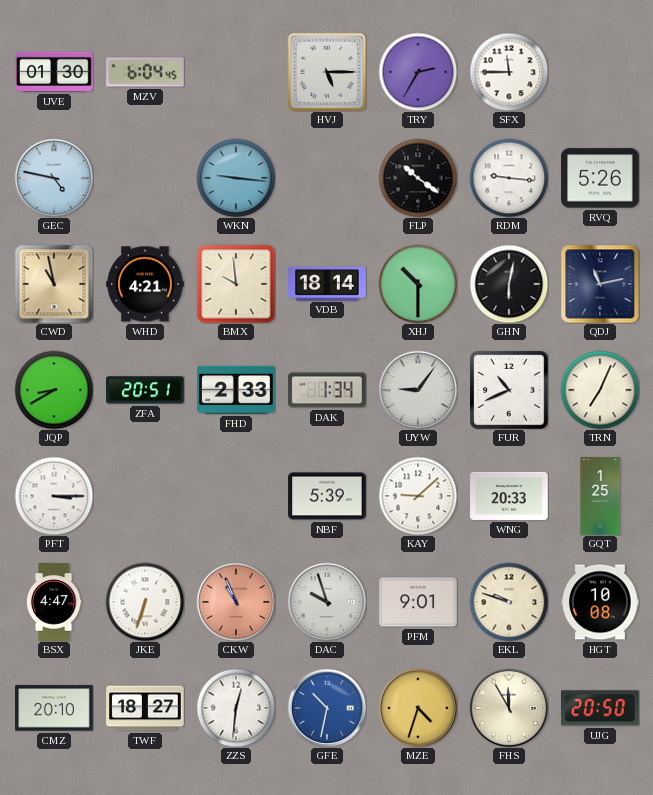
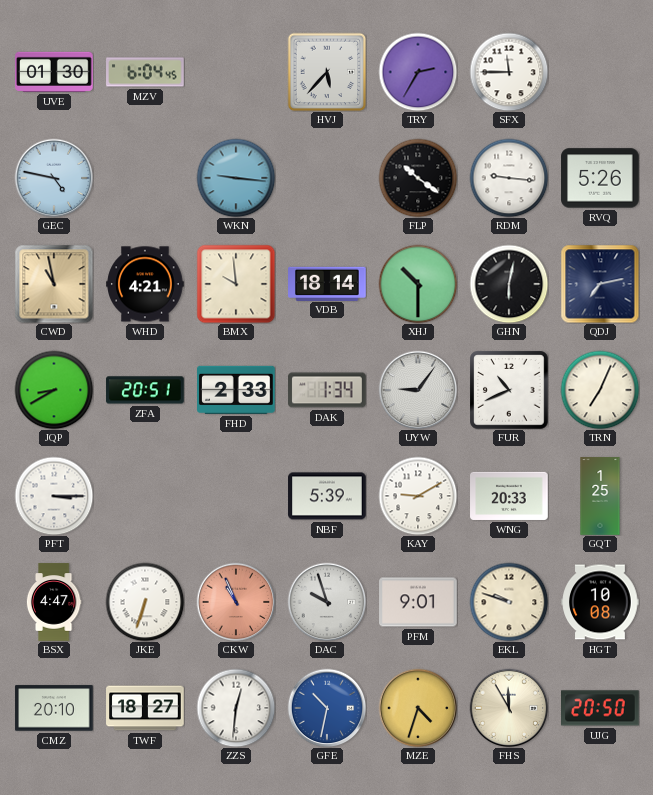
HVJ: 5:15 -> 5:37 (327, 72)
QDJ: 11:13 -> 7:13 (600, 284)
KAY: 9:08 -> 9:10 (418, 496)
